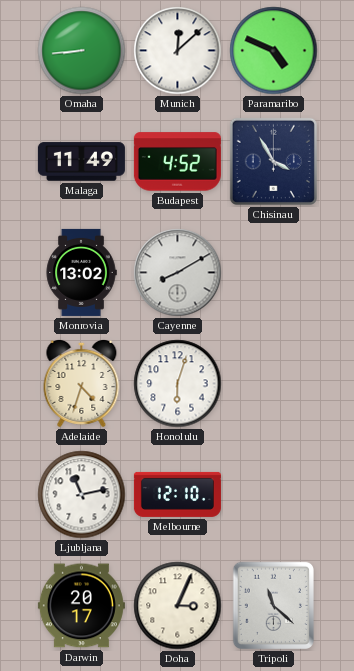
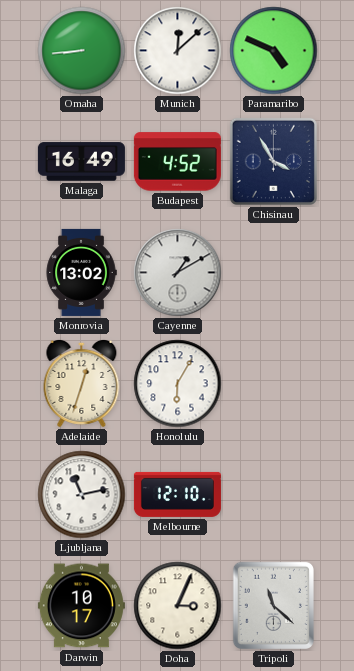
Malaga: 11:49 -> 16:49 (81, 162)
Cayenne: 8:10 -> 1:10 (178, 273)
Adelaide: 4:33 -> 12:33 (82, 383)
Honolulu: 6:03 -> 6:05 (178, 384)
Darwin: 20:17 -> 10:17 (81, 606)
